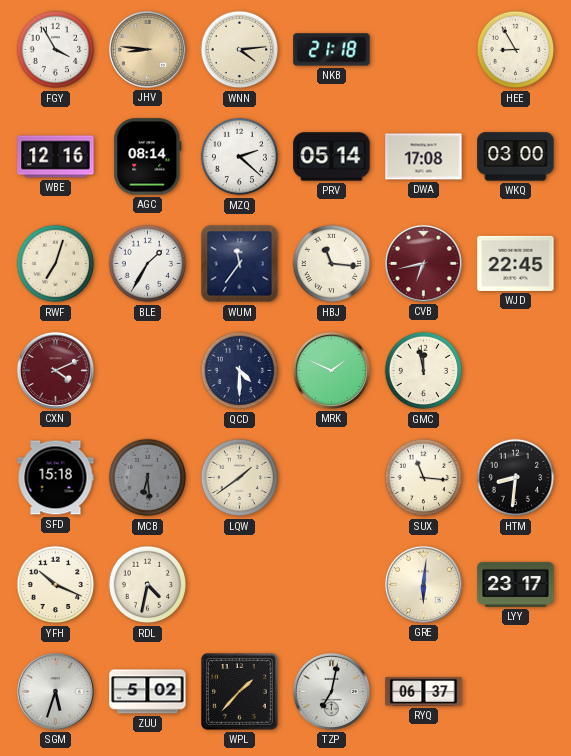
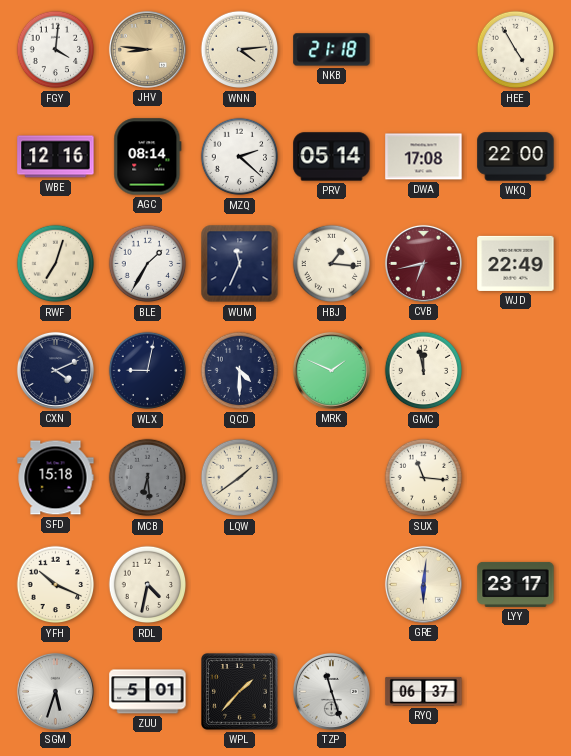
FGY: 3:55 -> 4:01 (56, 50)
HEE: 8:55 -> 4:55 (516, 50)
WKQ: 03:00 -> 22:00 (516, 157)
WUM: 11:36 -> 11:34 (240, 264)
HBJ: 11:16 -> 1:16 (332, 264)
WJD: 22:45 -> 22:49 (516, 263)
CXN dial: burgundy -> navy (55, 370)
WLX: none -> 9:02 (148, 371)
HTM: 8:31 -> none (516, 478)
ZUU: 5:02 -> 5:01 (148, 692)
TZP: 7:02 -> 11:27 (331, 691)
